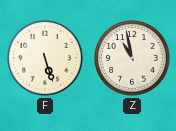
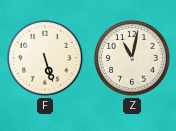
Z: 10:58 -> 11:02 (133, 59)
